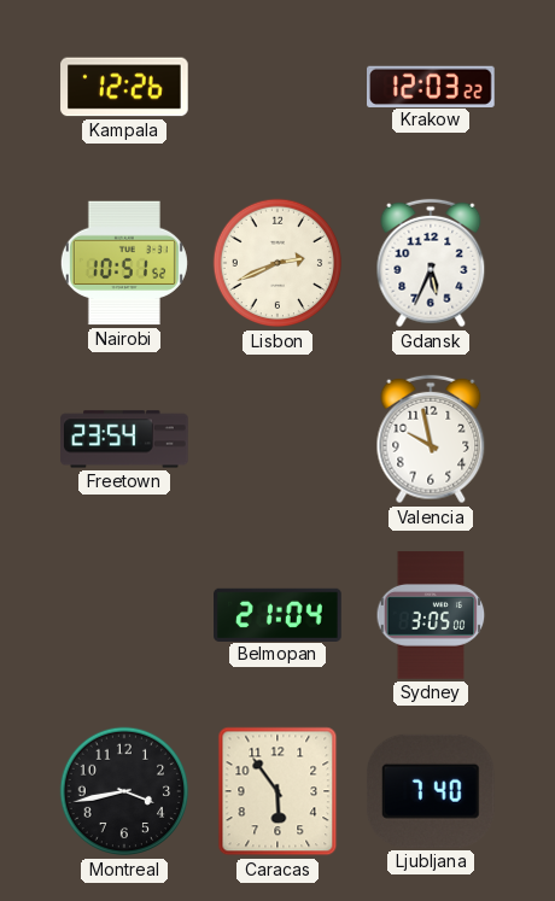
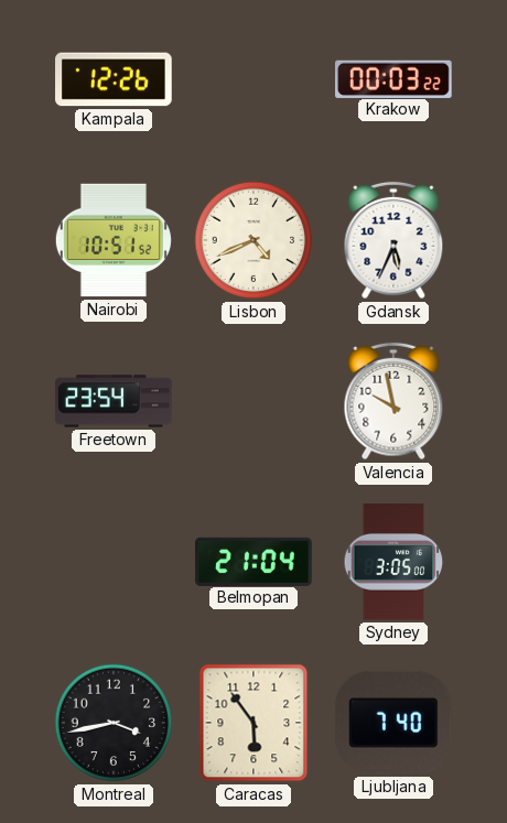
Krakow: 12:03 -> 00:03 (395, 78)
Lisbon: 2:41 -> 4:41 (253, 240)
